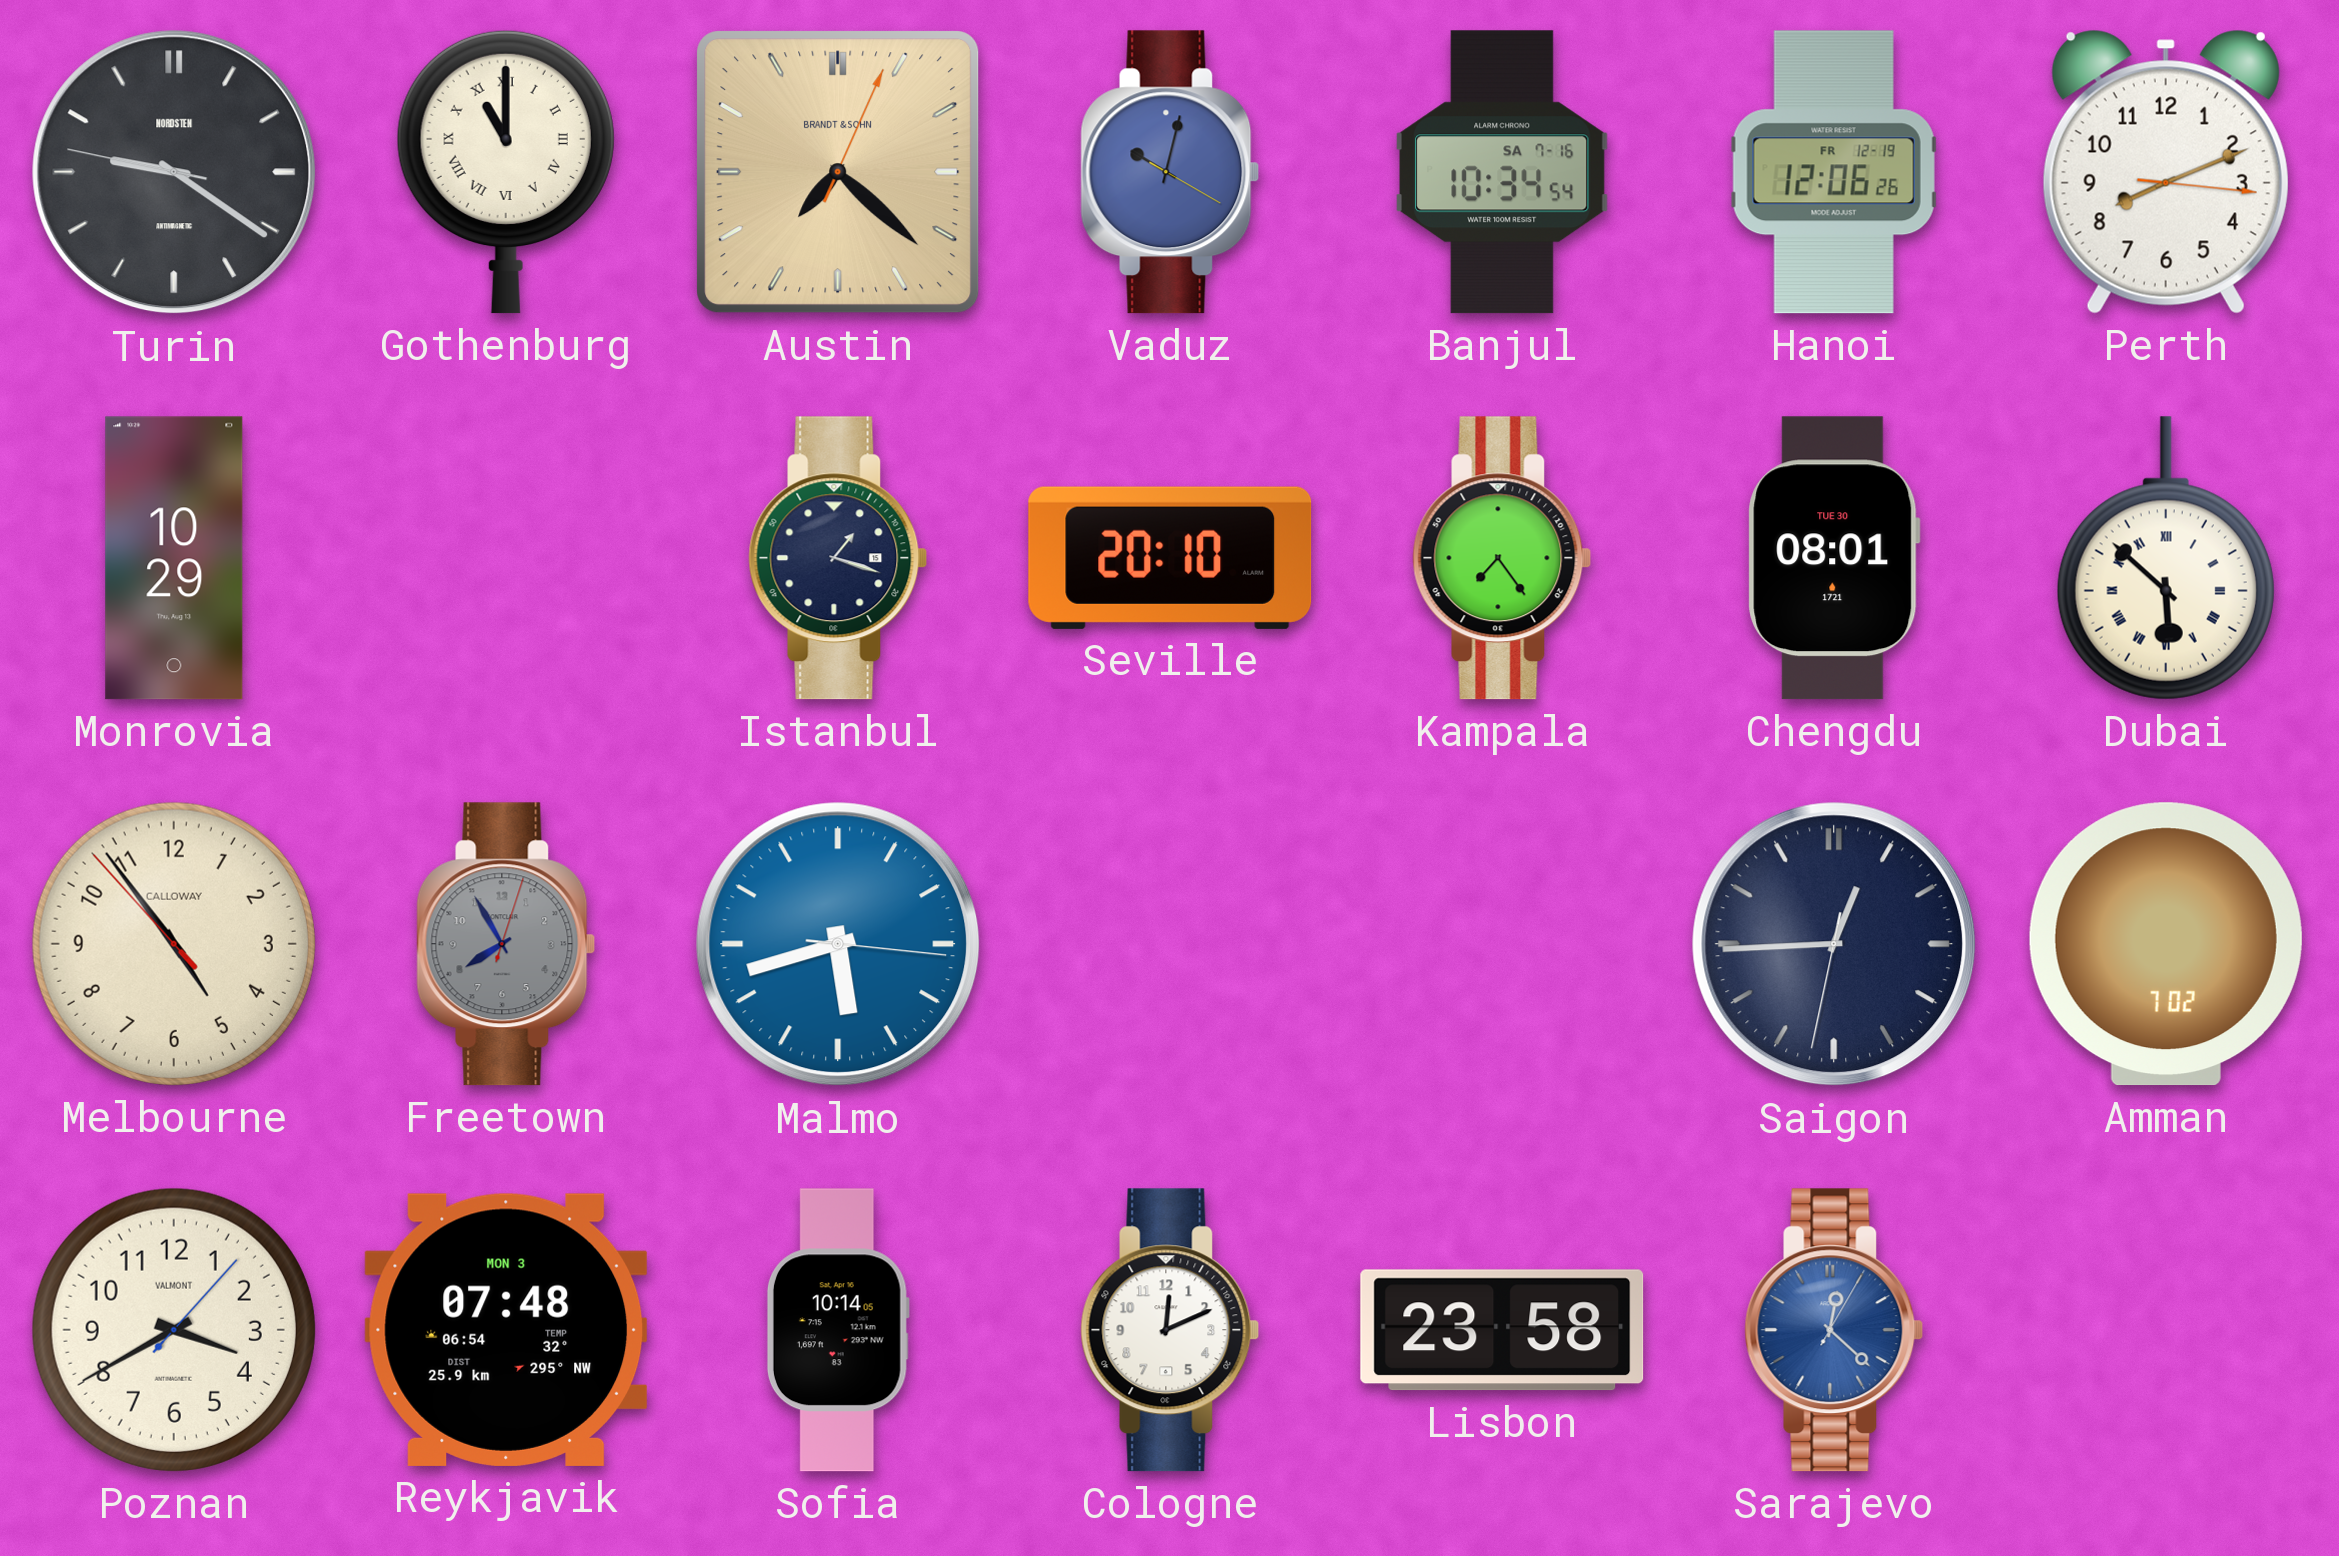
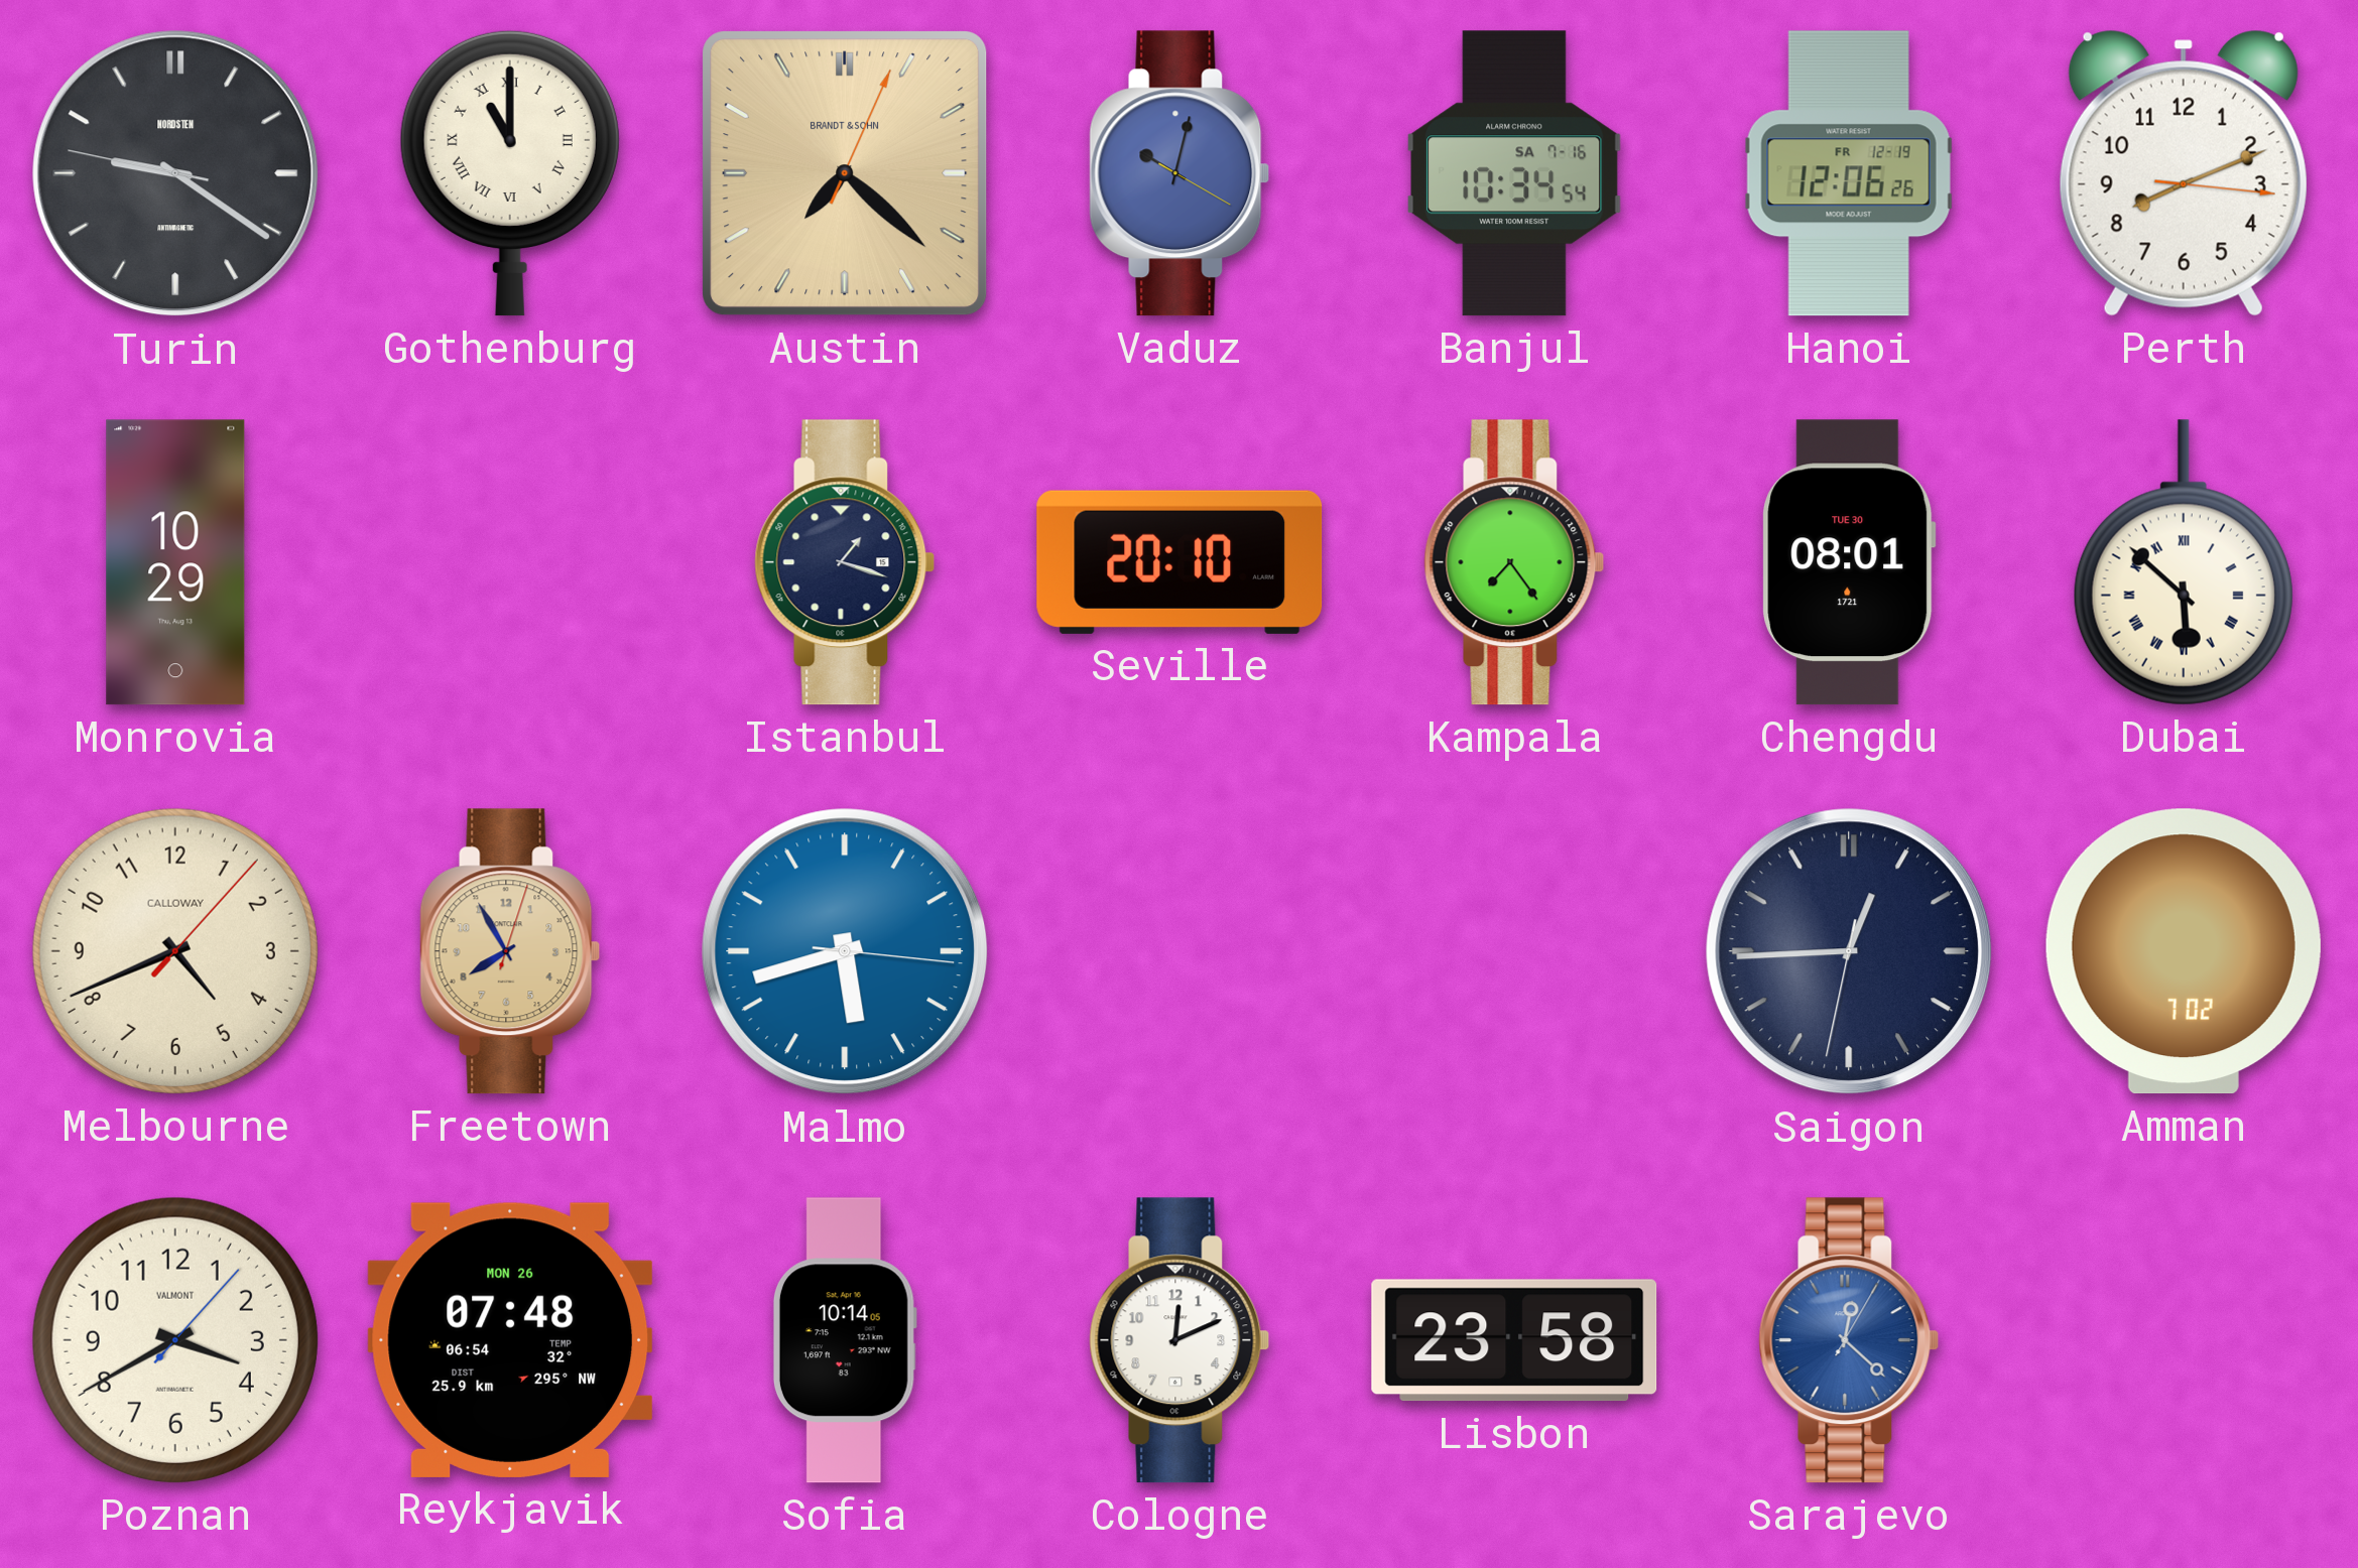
Melbourne: 4:53 -> 4:41 (175, 951)
Freetown dial: grey -> champagne (510, 951)
Reykjavik date: MON 3 -> MON 26 (510, 1340)
